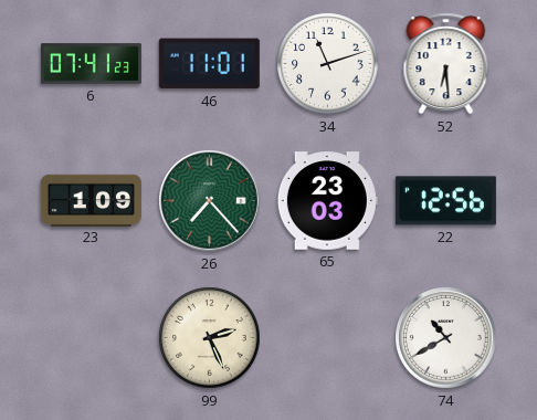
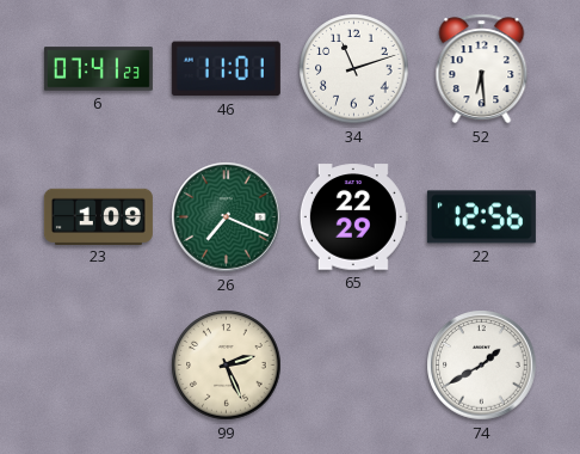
26: 7:23 -> 7:19 (227, 217)
65: 23:03 -> 22:29 (353, 217)
74: 10:40 -> 1:40 (482, 366)
